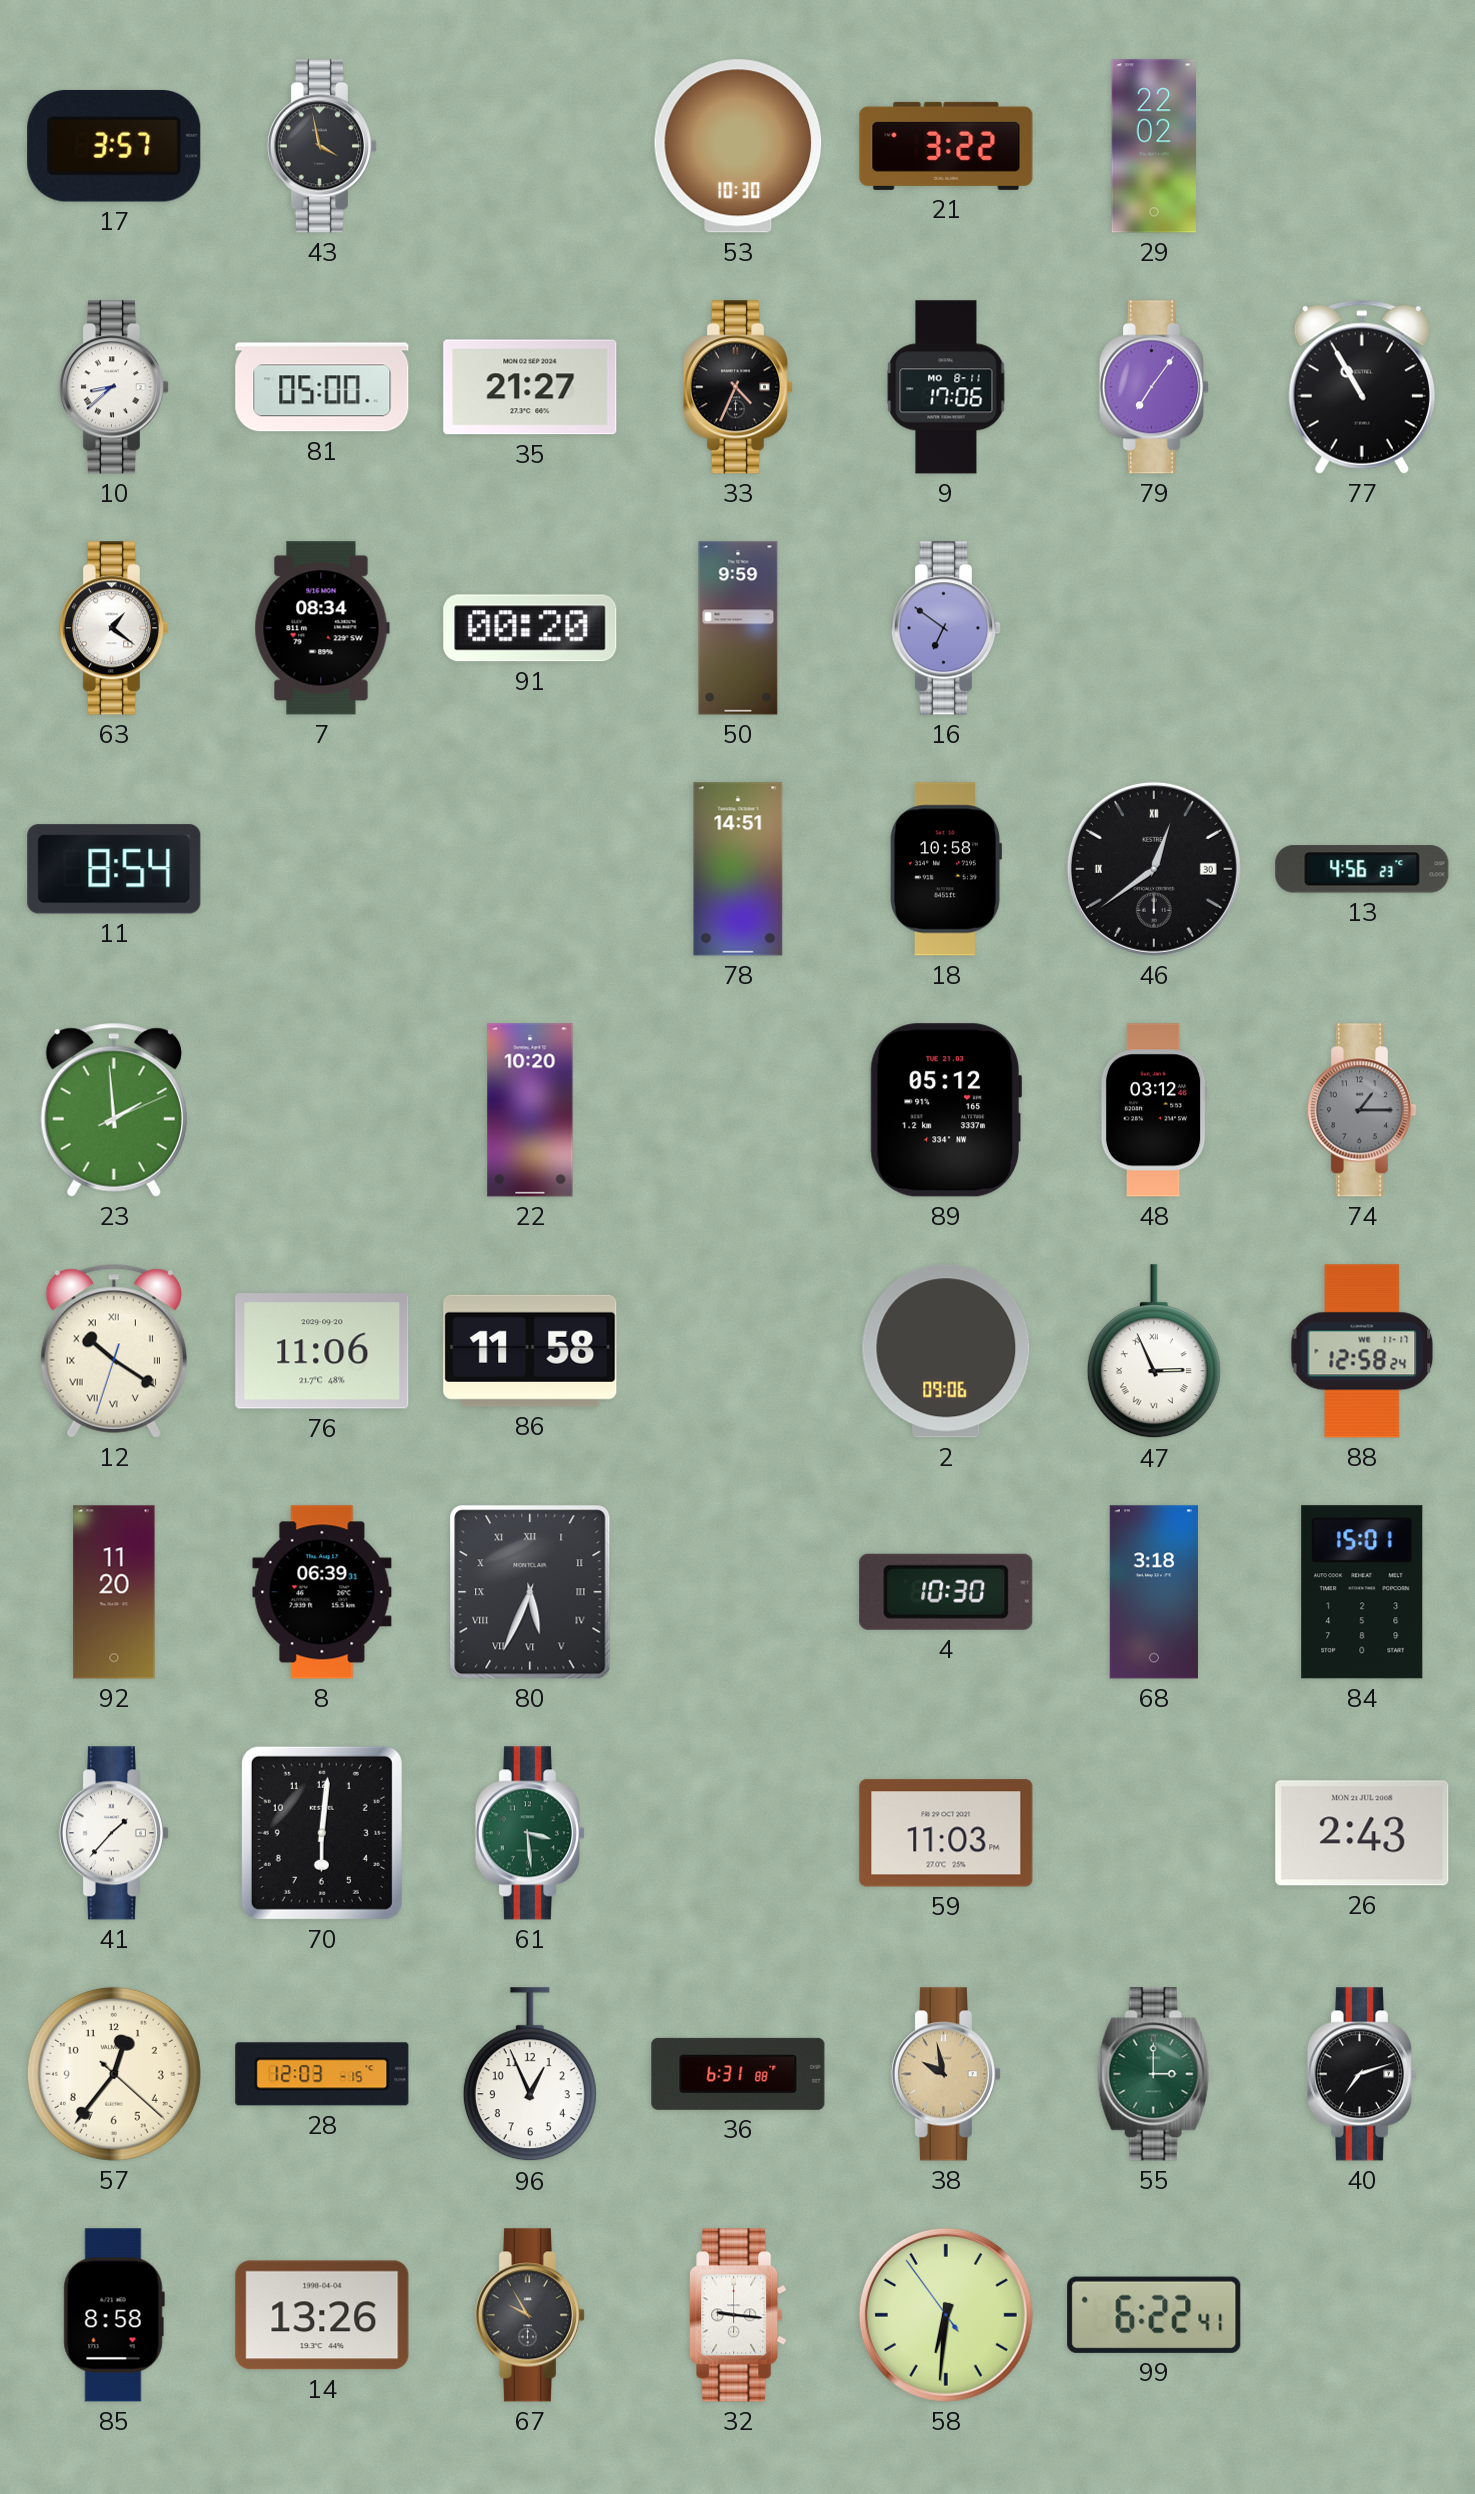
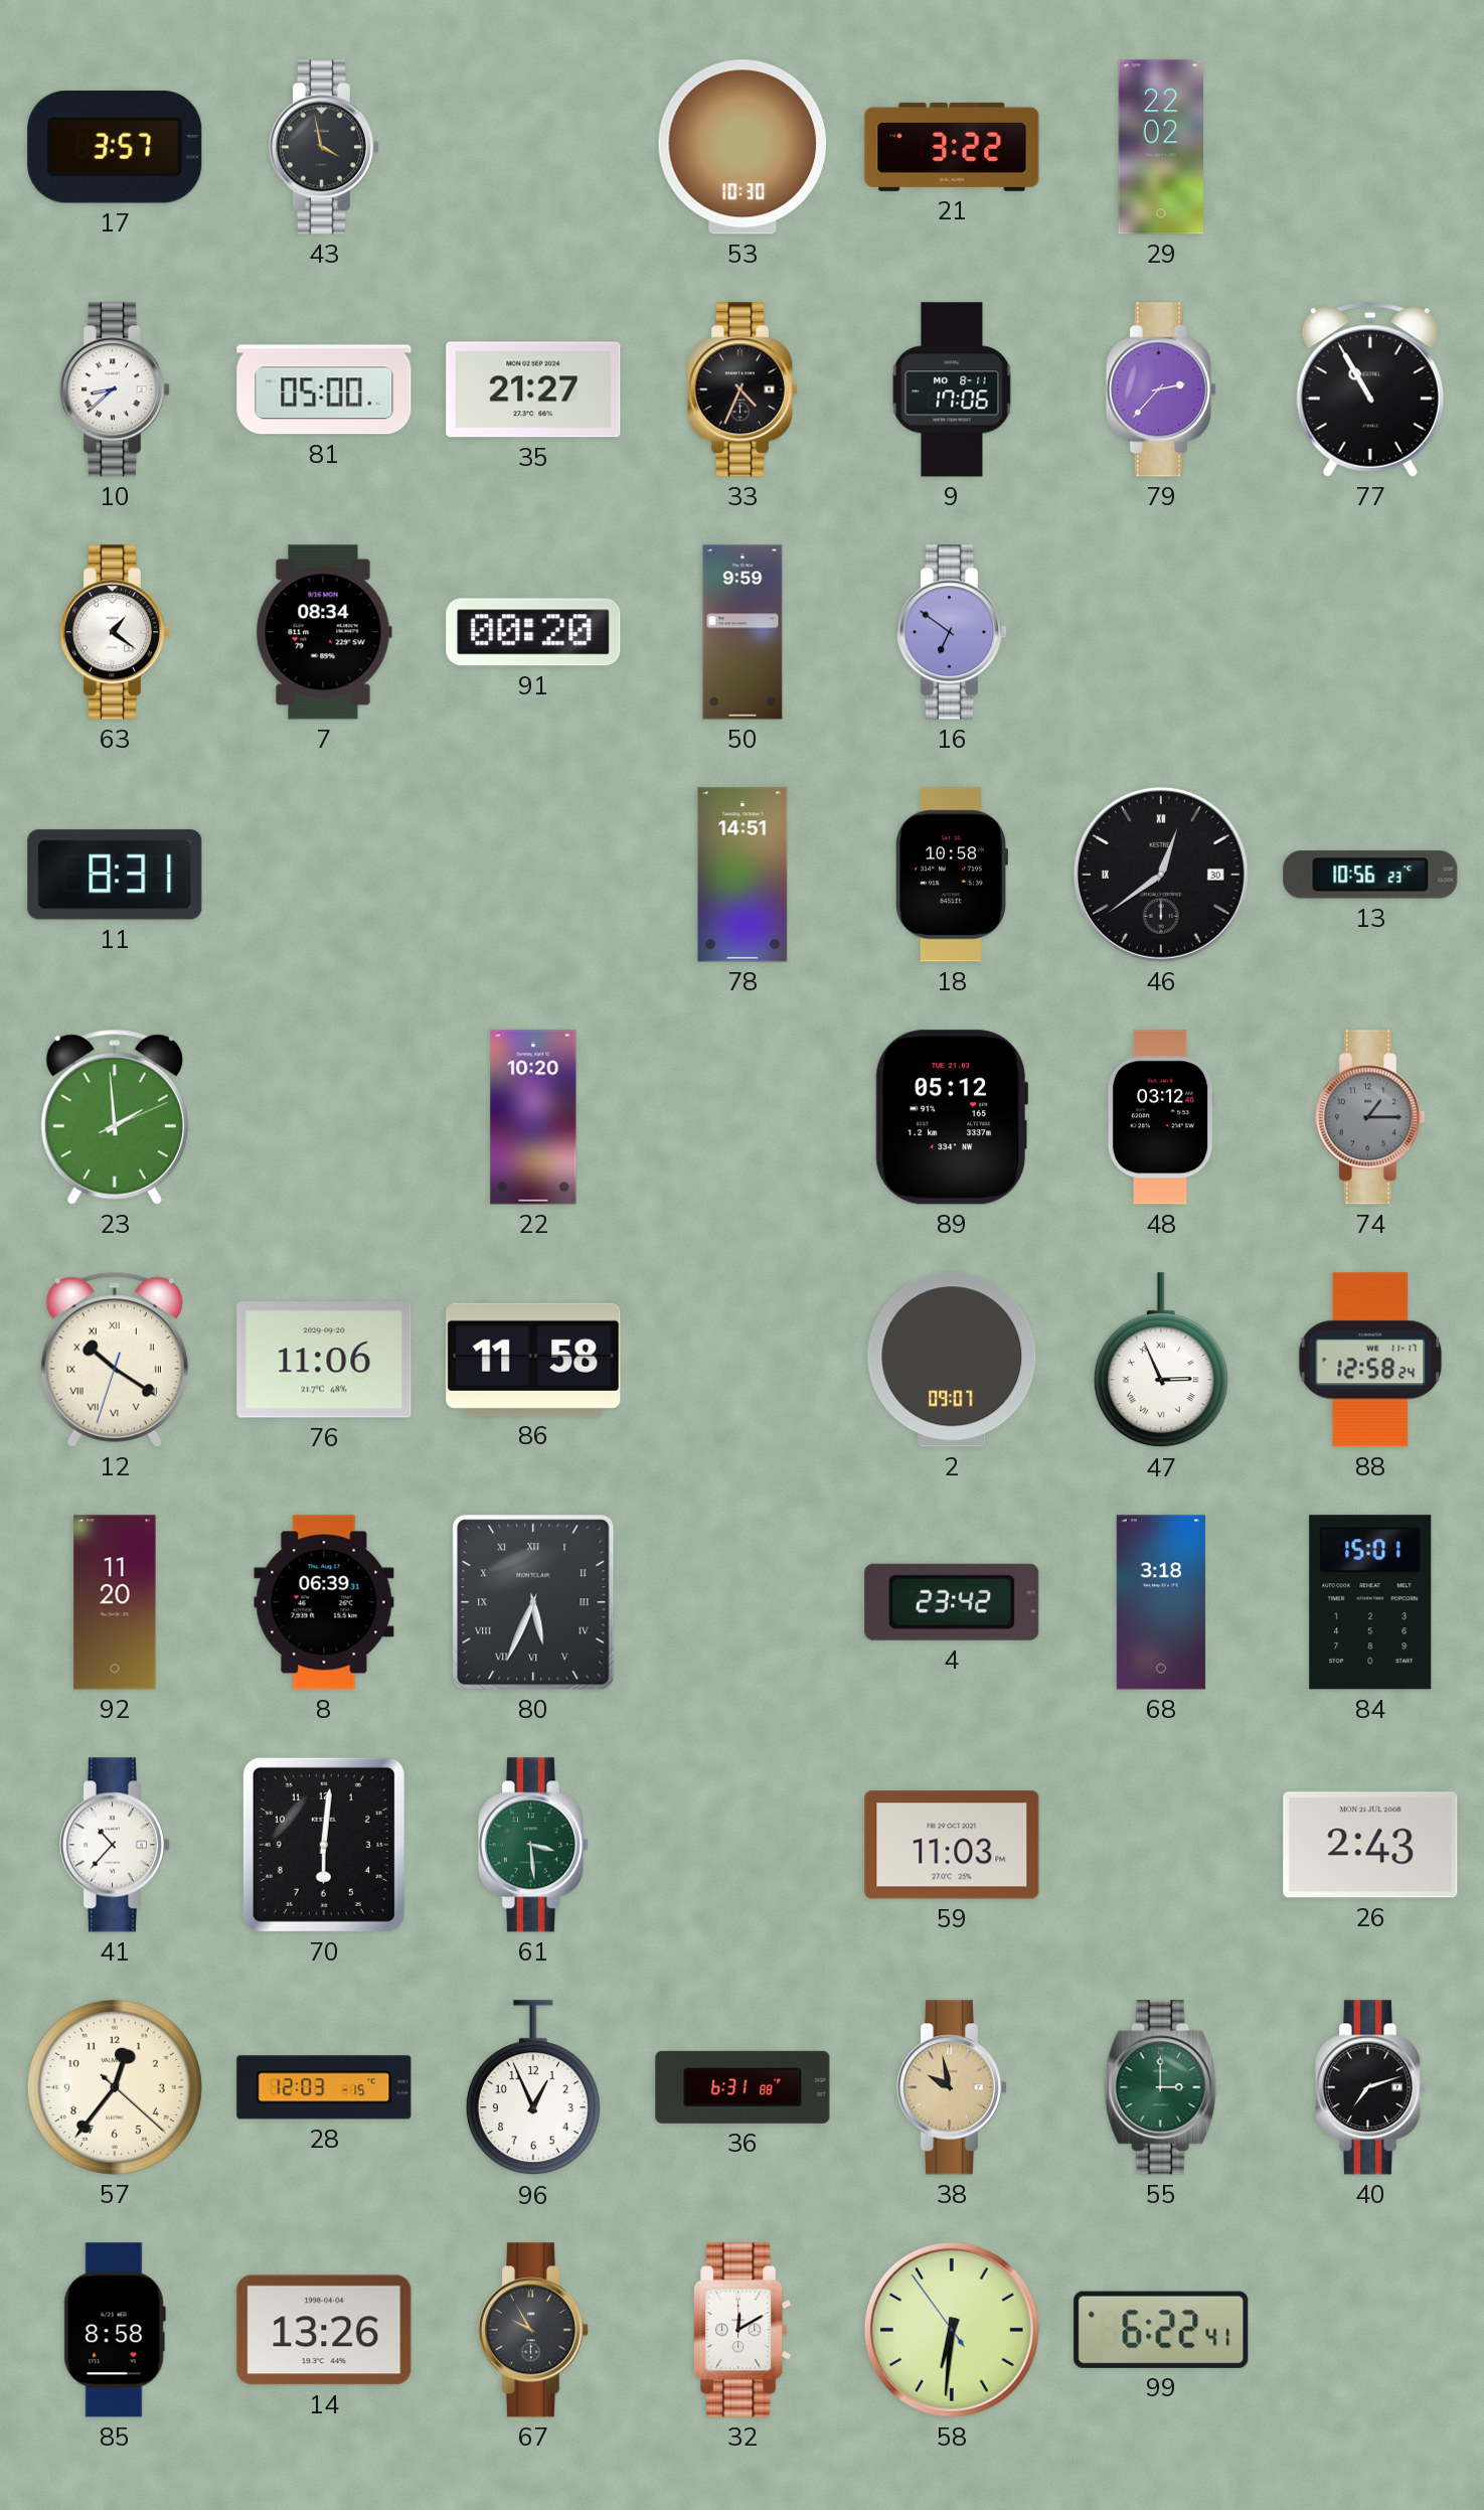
79: 7:06 -> 2:37 (1160, 389)
11: 8:54 -> 8:31 (115, 875)
13: 4:56 -> 10:56 (1370, 875)
2: 09:06 -> 09:07 (952, 1360)
4: 10:30 -> 23:42 (952, 1602)
41: 1:37 -> 10:37 (114, 1845)
32: 9:16 -> 12:10 (743, 2330)
